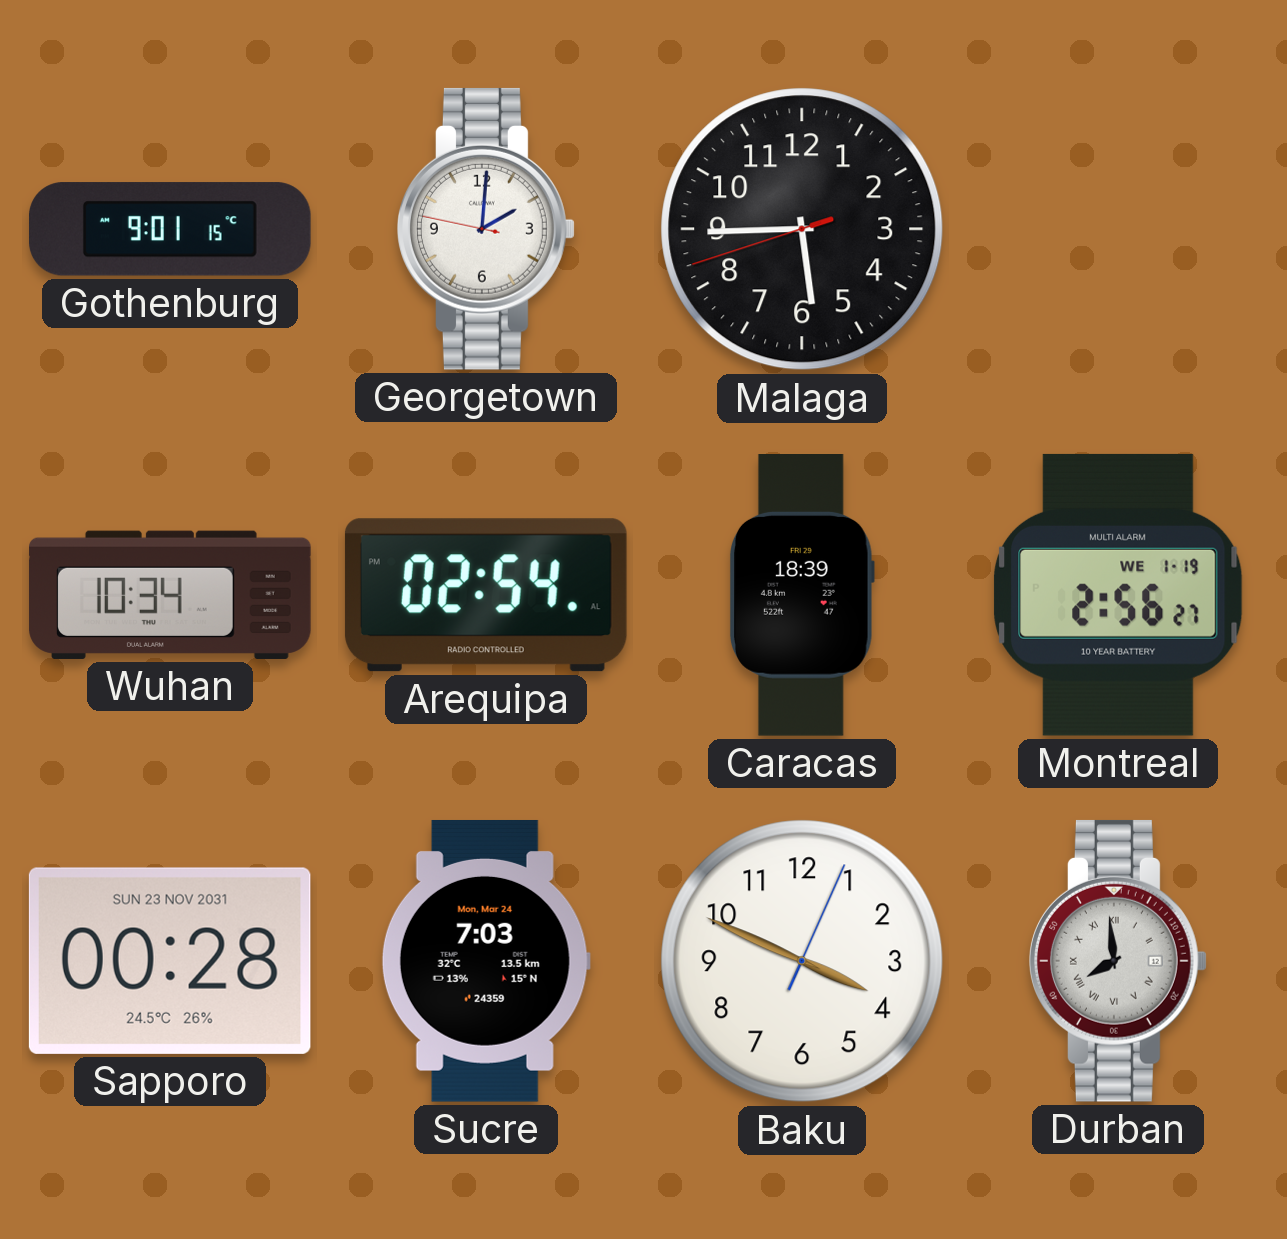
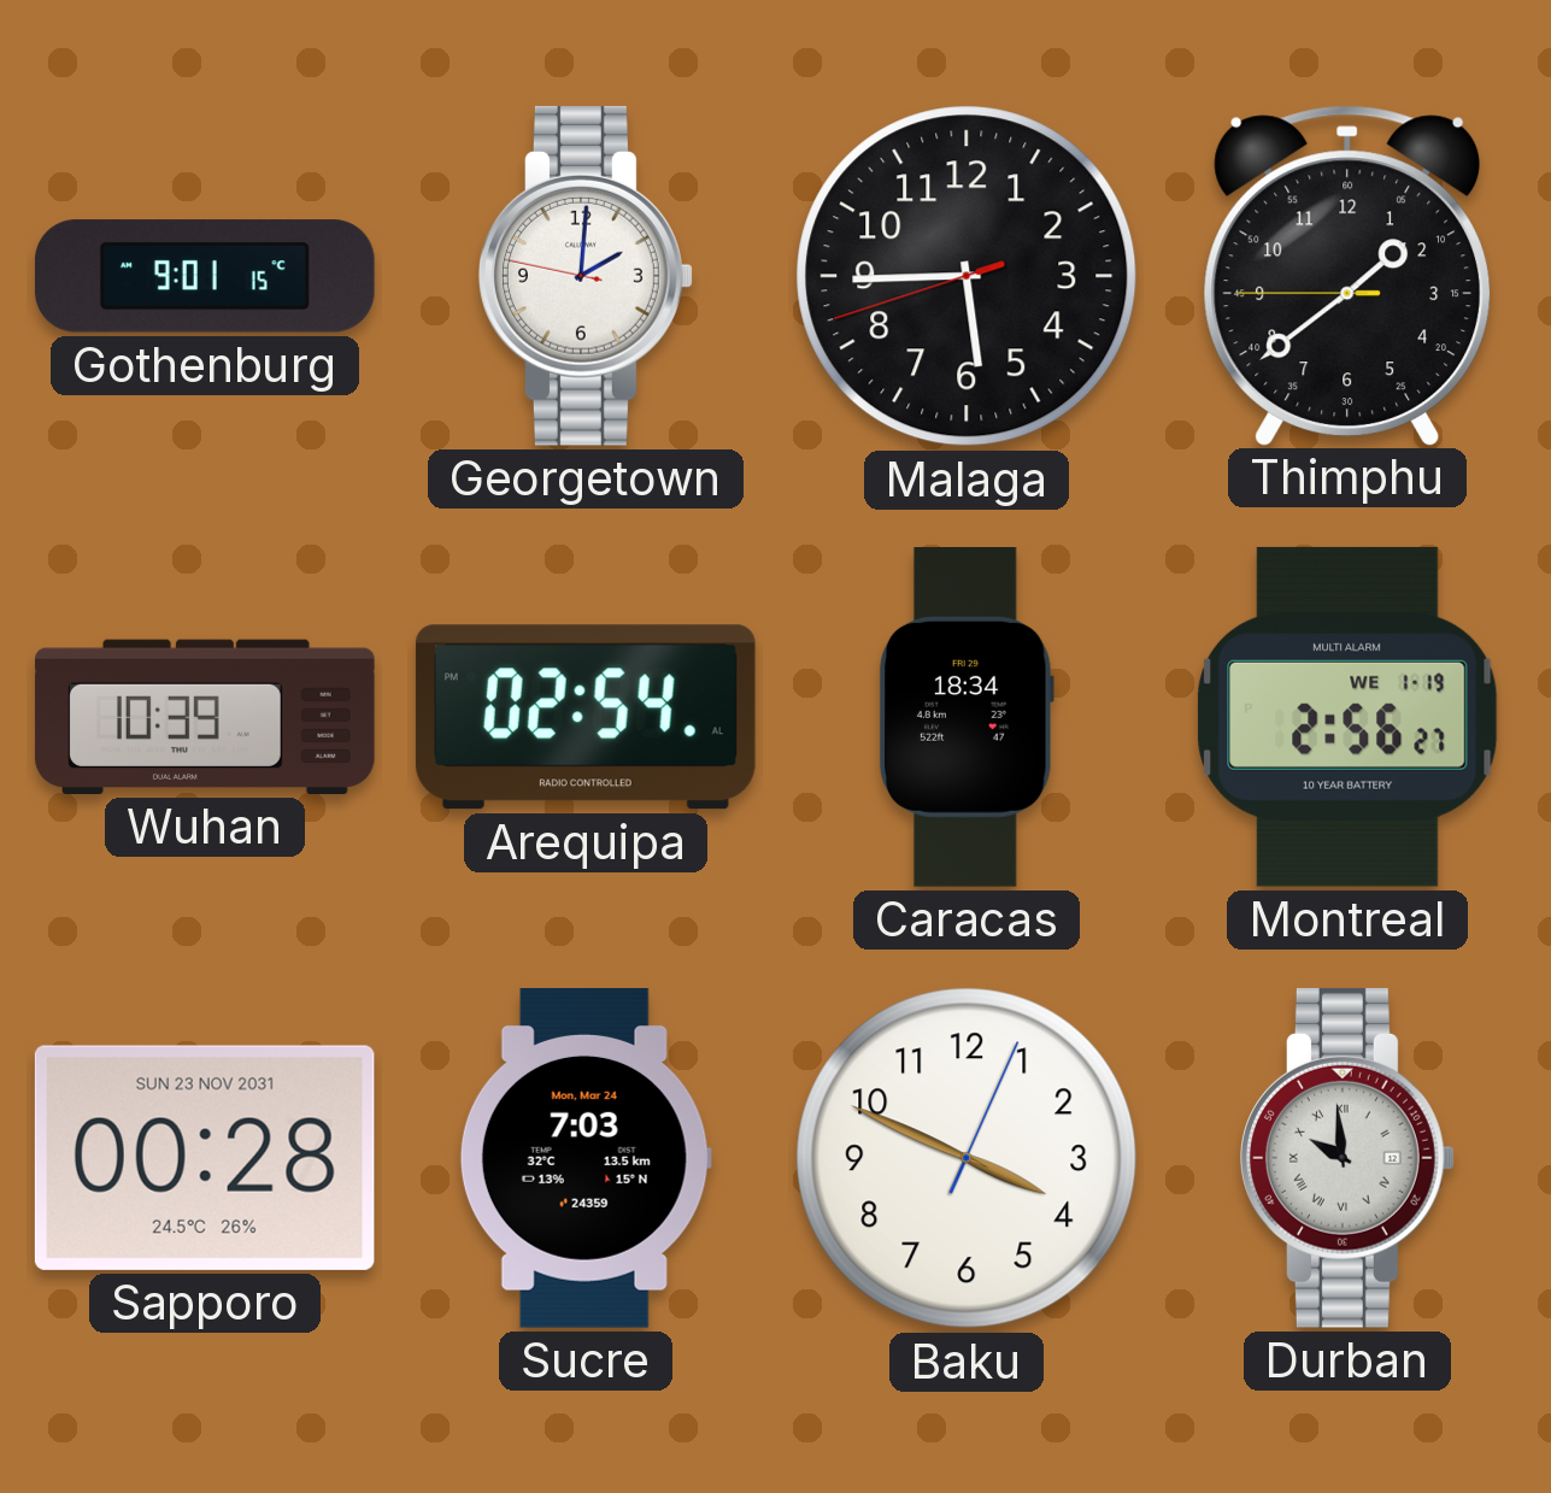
Thimphu: none -> 1:38 (1347, 275)
Wuhan: 10:34 -> 10:39 (205, 717)
Caracas: 18:39 -> 18:34 (967, 718)
Durban: 7:59 -> 9:59 (1349, 1158)
